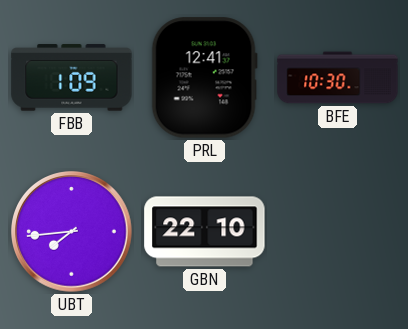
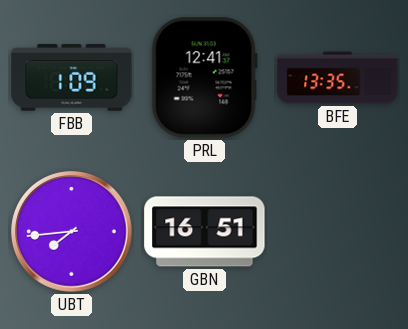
BFE: 10:30 -> 13:35 (338, 78)
GBN: 22:10 -> 16:51 (205, 232)
